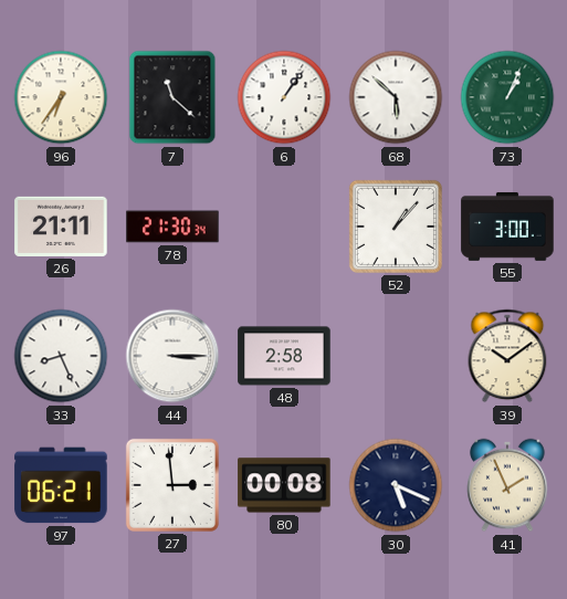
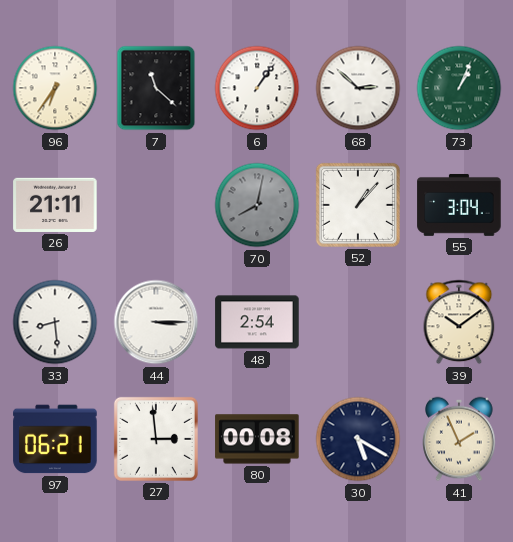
68: 5:52 -> 2:52 (358, 88)
78: 21:30 -> none (172, 227)
70: none -> 8:02 (257, 205)
55: 3:00 -> 3:04 (459, 205)
33: 8:26 -> 8:29 (55, 322)
48: 2:58 -> 2:54 (257, 322)
30: 5:19 -> 5:20 (358, 439)
